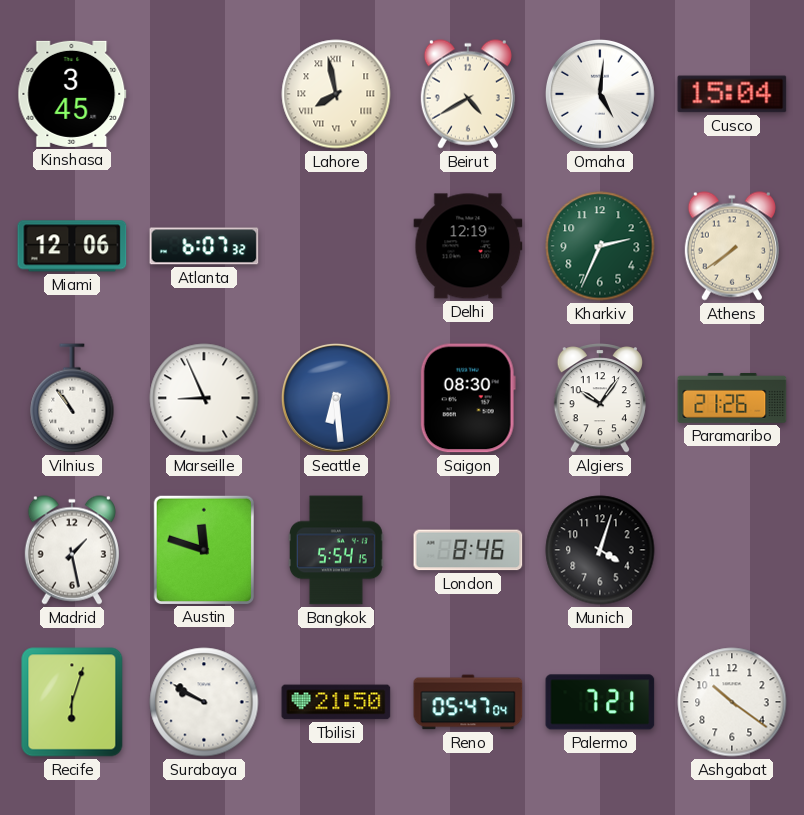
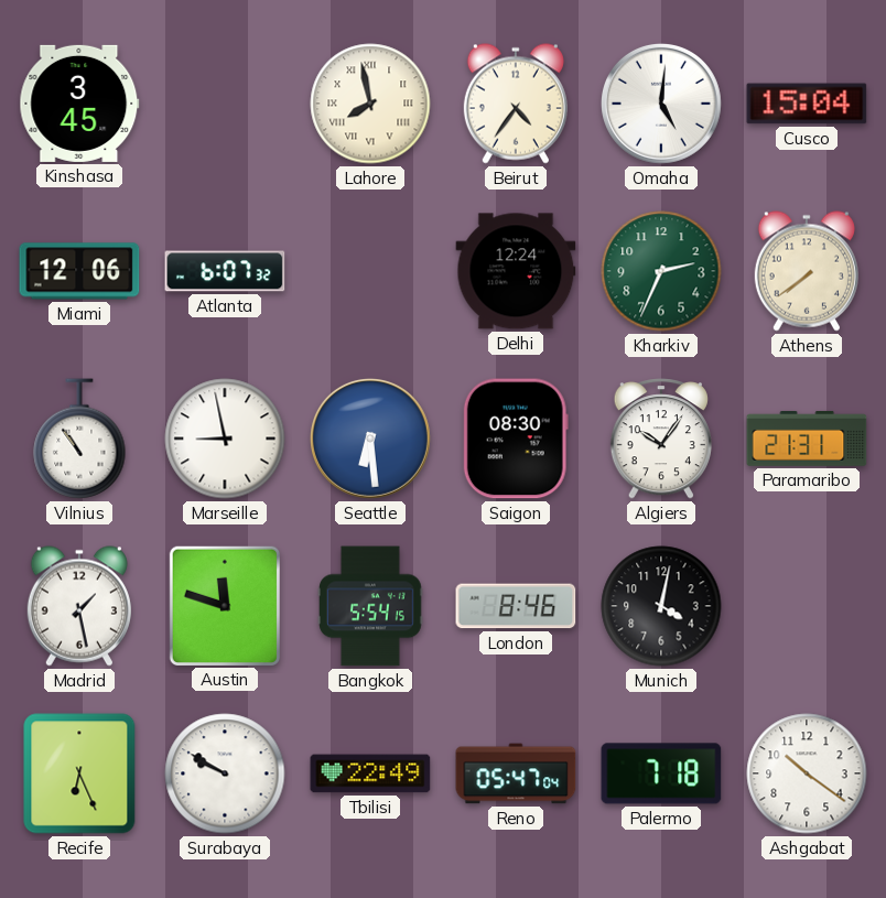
Beirut: 4:40 -> 4:36 (516, 104)
Delhi: 12:19 -> 12:24 (516, 271)
Marseille: 8:56 -> 8:58 (225, 439)
Paramaribo: 21:26 -> 21:31 (807, 439)
Munich: 4:03 -> 4:02 (661, 606)
Recife: 6:03 -> 6:26 (79, 773)
Tbilisi: 21:50 -> 22:49 (370, 773)
Palermo: 7:21 -> 7:18 (661, 773)
